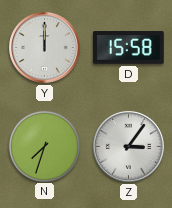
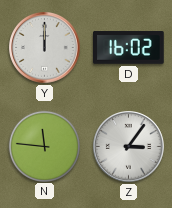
D: 15:58 -> 16:02 (129, 48)
N: 7:33 -> 11:46 (44, 146)
